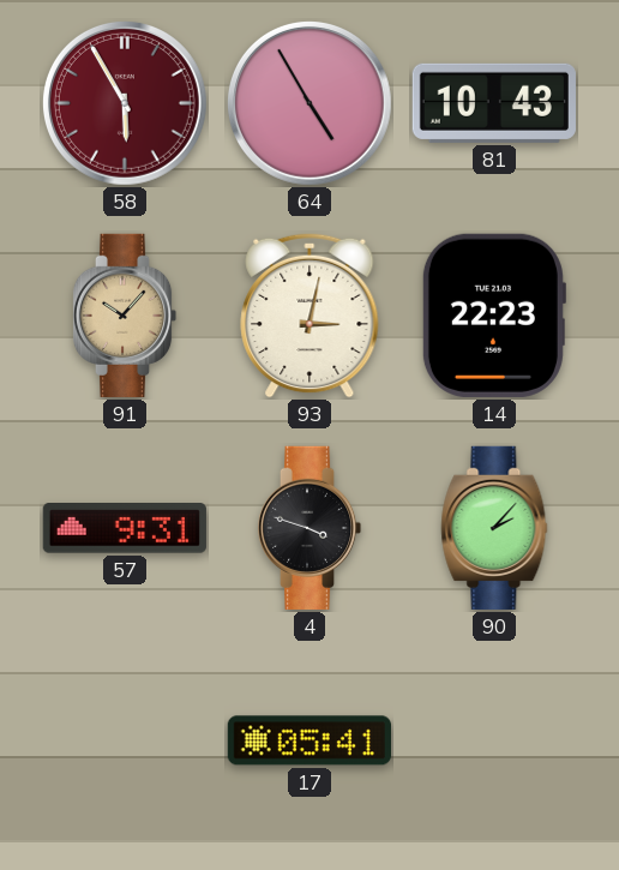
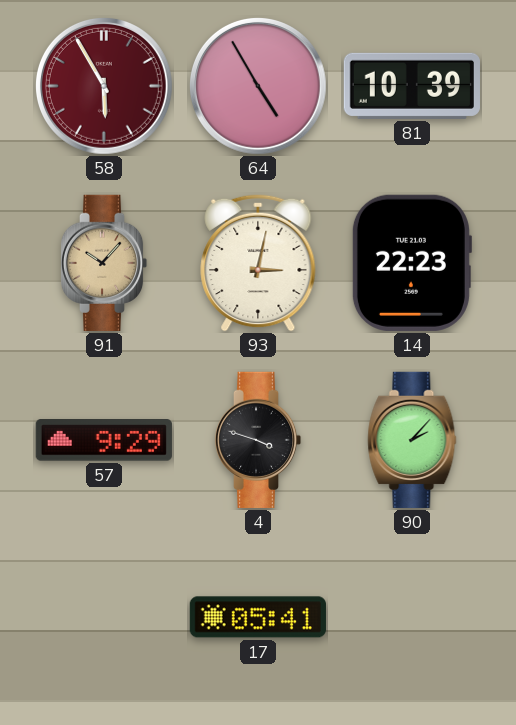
81: 10:43 -> 10:39 (412, 86)
57: 9:31 -> 9:29 (104, 440)
